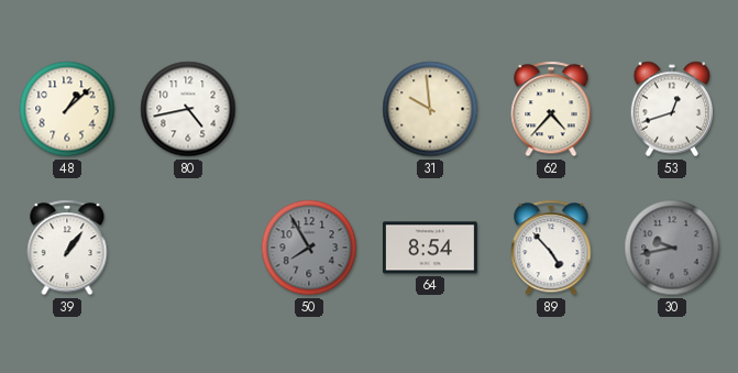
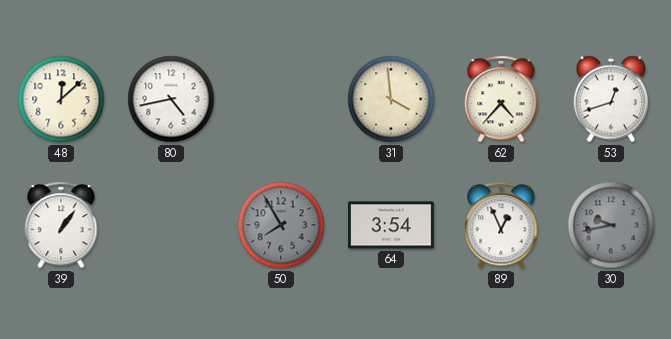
48: 1:08 -> 12:08 (61, 99)
31: 9:59 -> 3:59 (391, 99)
64: 8:54 -> 3:54 (391, 225)
89: 4:53 -> 12:56 (501, 225)
